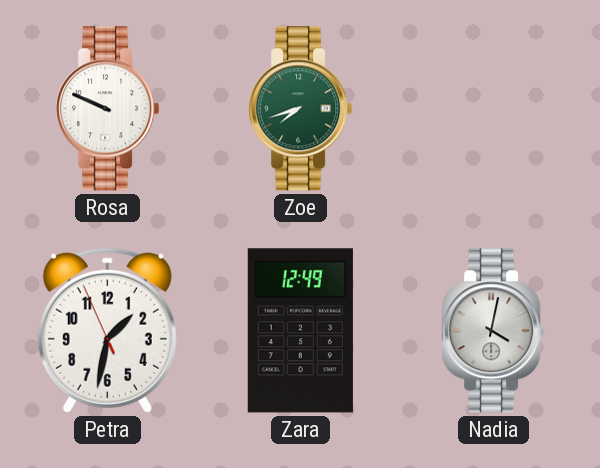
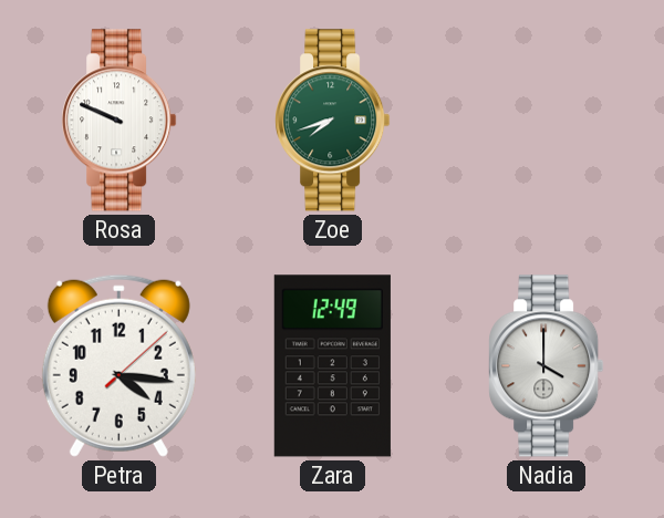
Petra: 1:31 -> 4:16 (118, 365)
Nadia: 4:02 -> 4:00 (547, 366)
